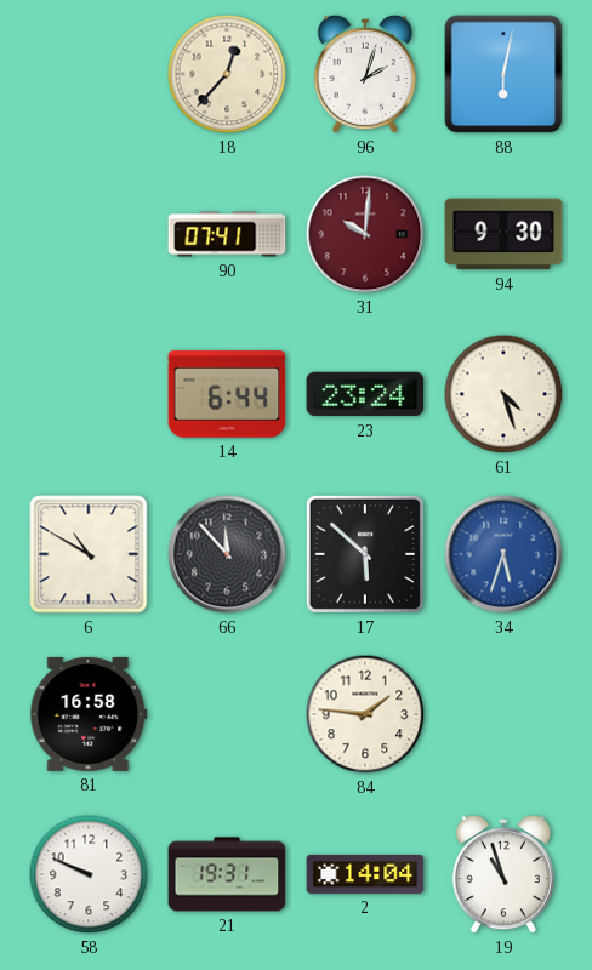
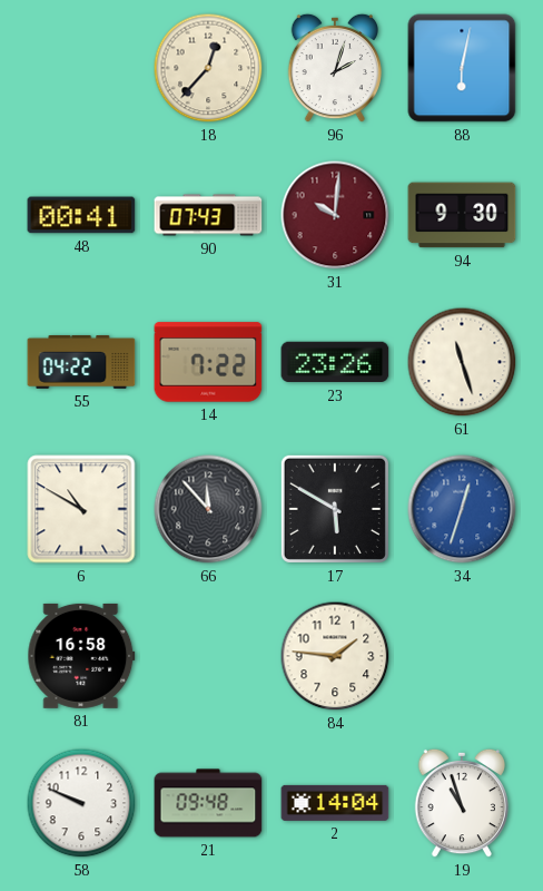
48: none -> 00:41 (81, 215)
90: 07:41 -> 07:43 (208, 215)
55: none -> 04:22 (81, 362)
14: 6:44 -> 7:22 (208, 362)
23: 23:24 -> 23:26 (335, 362)
61: 4:27 -> 11:27 (462, 362)
17: 5:52 -> 5:50 (335, 509)
34: 5:33 -> 12:33 (462, 509)
21: 19:31 -> 09:48 (208, 803)
